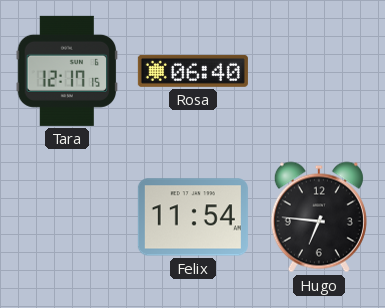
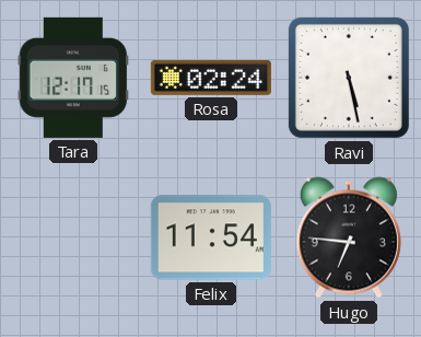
Rosa: 06:40 -> 02:24 (211, 78)
Ravi: none -> 5:28 (349, 78)
